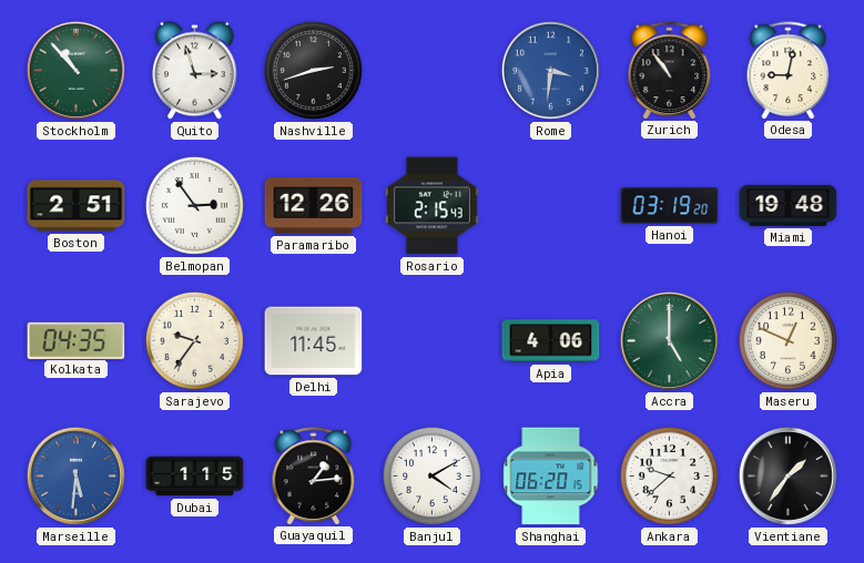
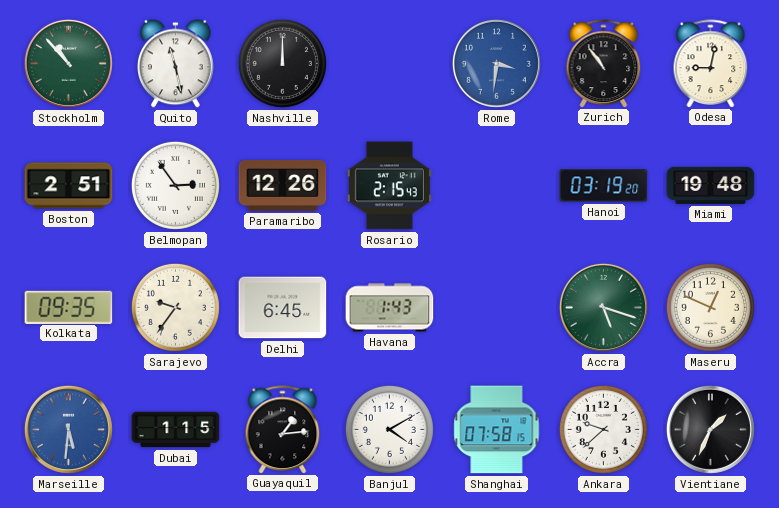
Quito: 2:57 -> 11:28 (176, 64)
Nashville: 2:42 -> 12:00 (282, 63)
Kolkata: 04:35 -> 09:35 (69, 307)
Delhi: 11:45 -> 6:45 (283, 308)
Havana: none -> 1:43 (390, 308)
Apia: 4:06 -> none (551, 341)
Accra: 5:00 -> 5:18 (603, 307)
Shanghai: 06:20 -> 07:58 (497, 430)
Vientiane: 1:36 -> 1:34 (710, 429)
